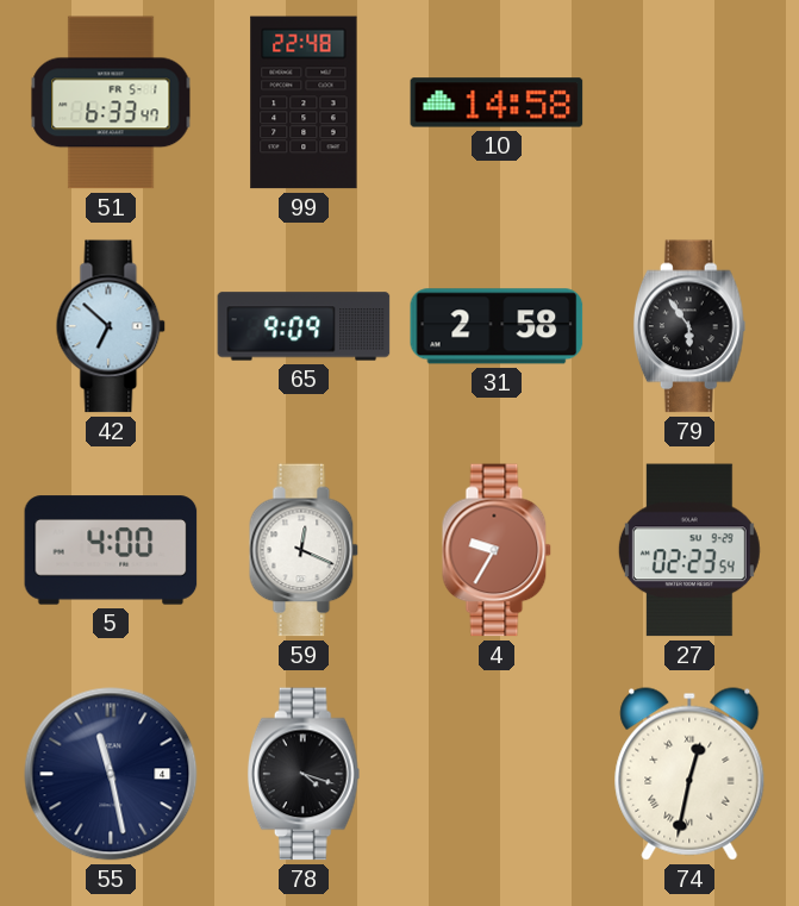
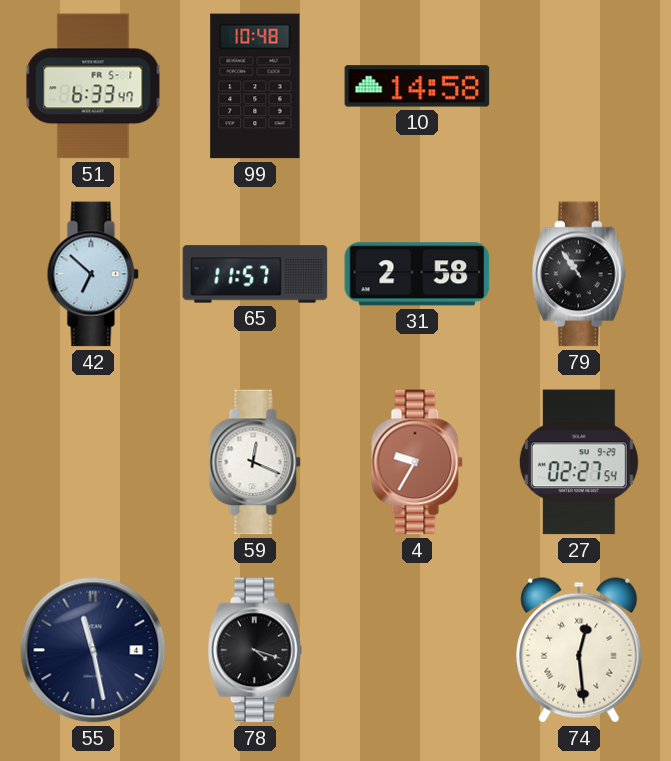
99: 22:48 -> 10:48 (255, 86)
65: 9:09 -> 11:57 (255, 274)
79: 5:54 -> 10:54 (579, 274)
5: 4:00 -> none (111, 550)
27: 02:23 -> 02:27 (579, 462)
74: 12:32 -> 12:29 (579, 650)
